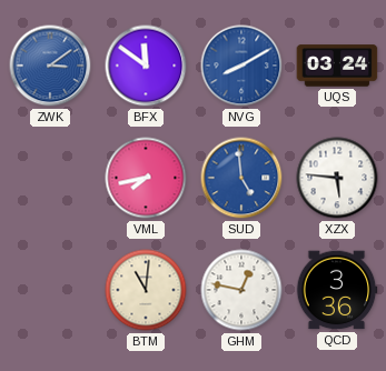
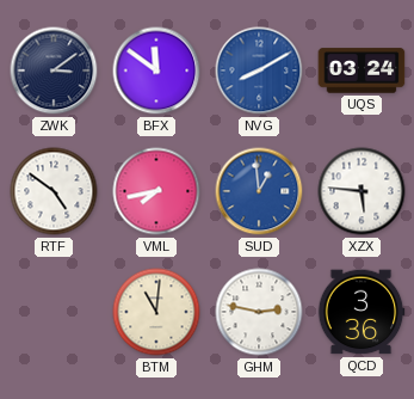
ZWK dial: blue -> navy (54, 70)
RTF: none -> 4:51 (54, 191)
SUD: 4:59 -> 12:59 (259, 191)
GHM: 12:47 -> 2:47 (259, 312)
